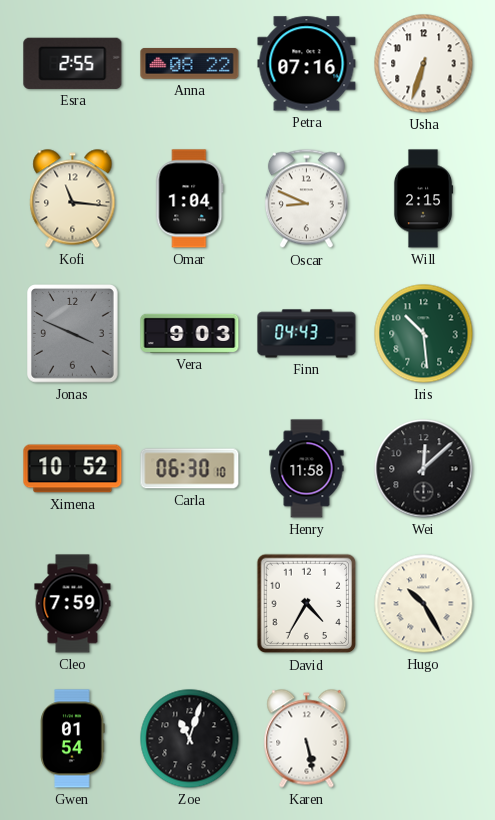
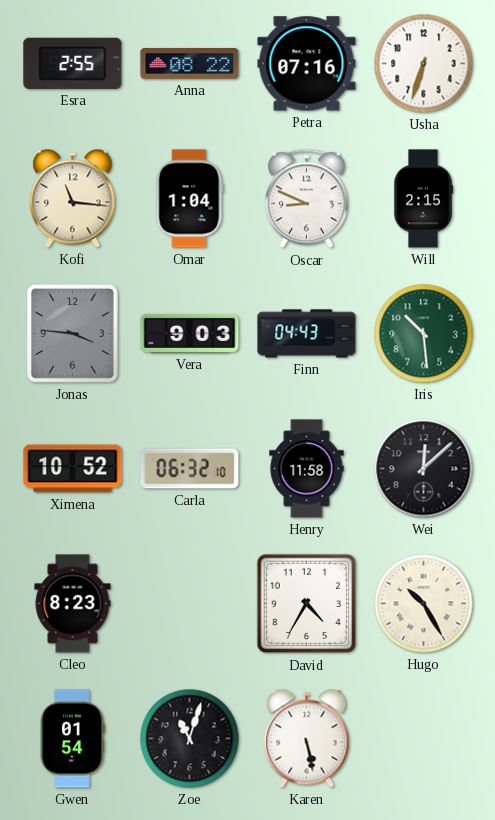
Jonas: 3:49 -> 3:46 (73, 334)
Carla: 06:30 -> 06:32 (190, 469)
Cleo: 7:59 -> 8:23 (73, 604)
